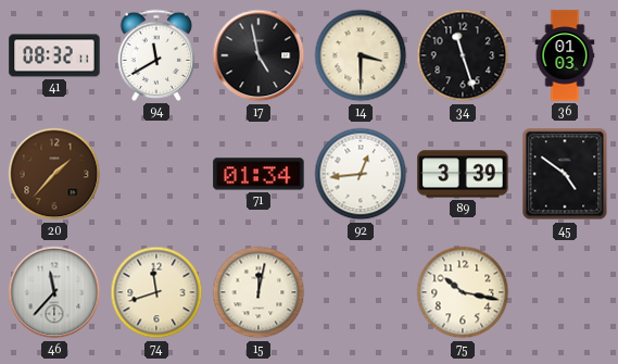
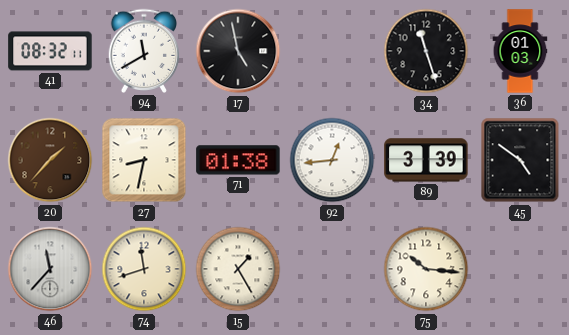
14: 3:30 -> none (361, 55)
27: none -> 8:32 (144, 160)
71: 01:34 -> 01:38 (238, 160)
15: 12:02 -> 1:25 (238, 269)
75: 10:17 -> 10:16 (426, 269)
